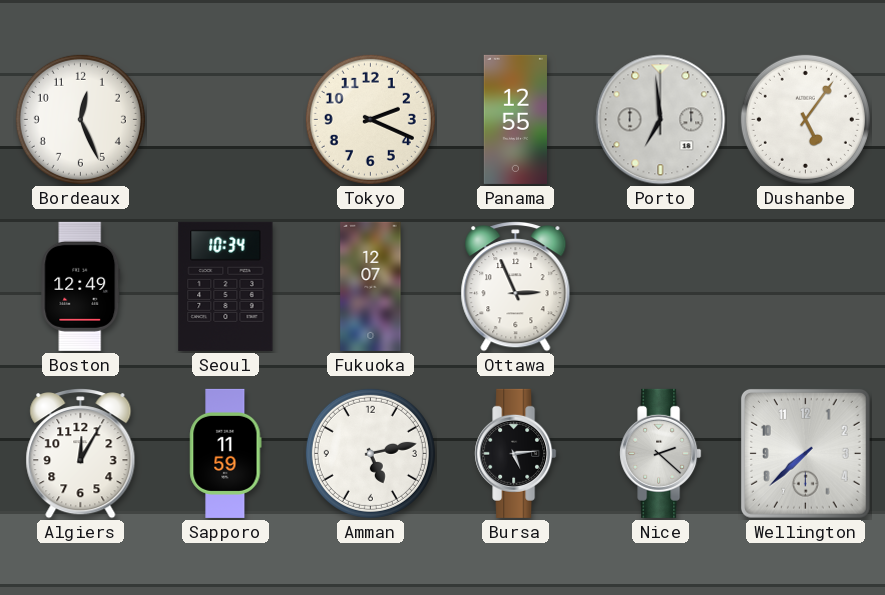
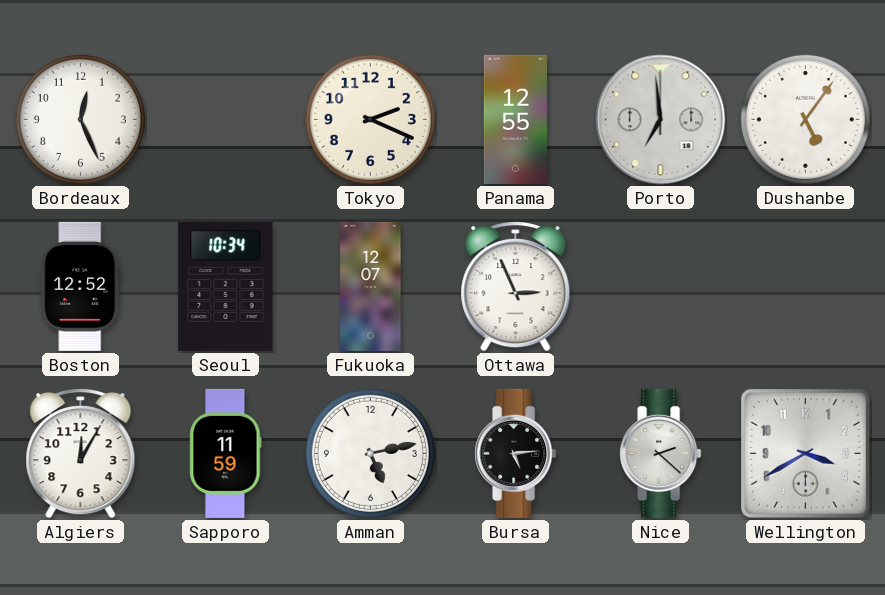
Boston: 12:49 -> 12:52 (81, 286)
Wellington: 7:38 -> 3:40 (805, 453)
